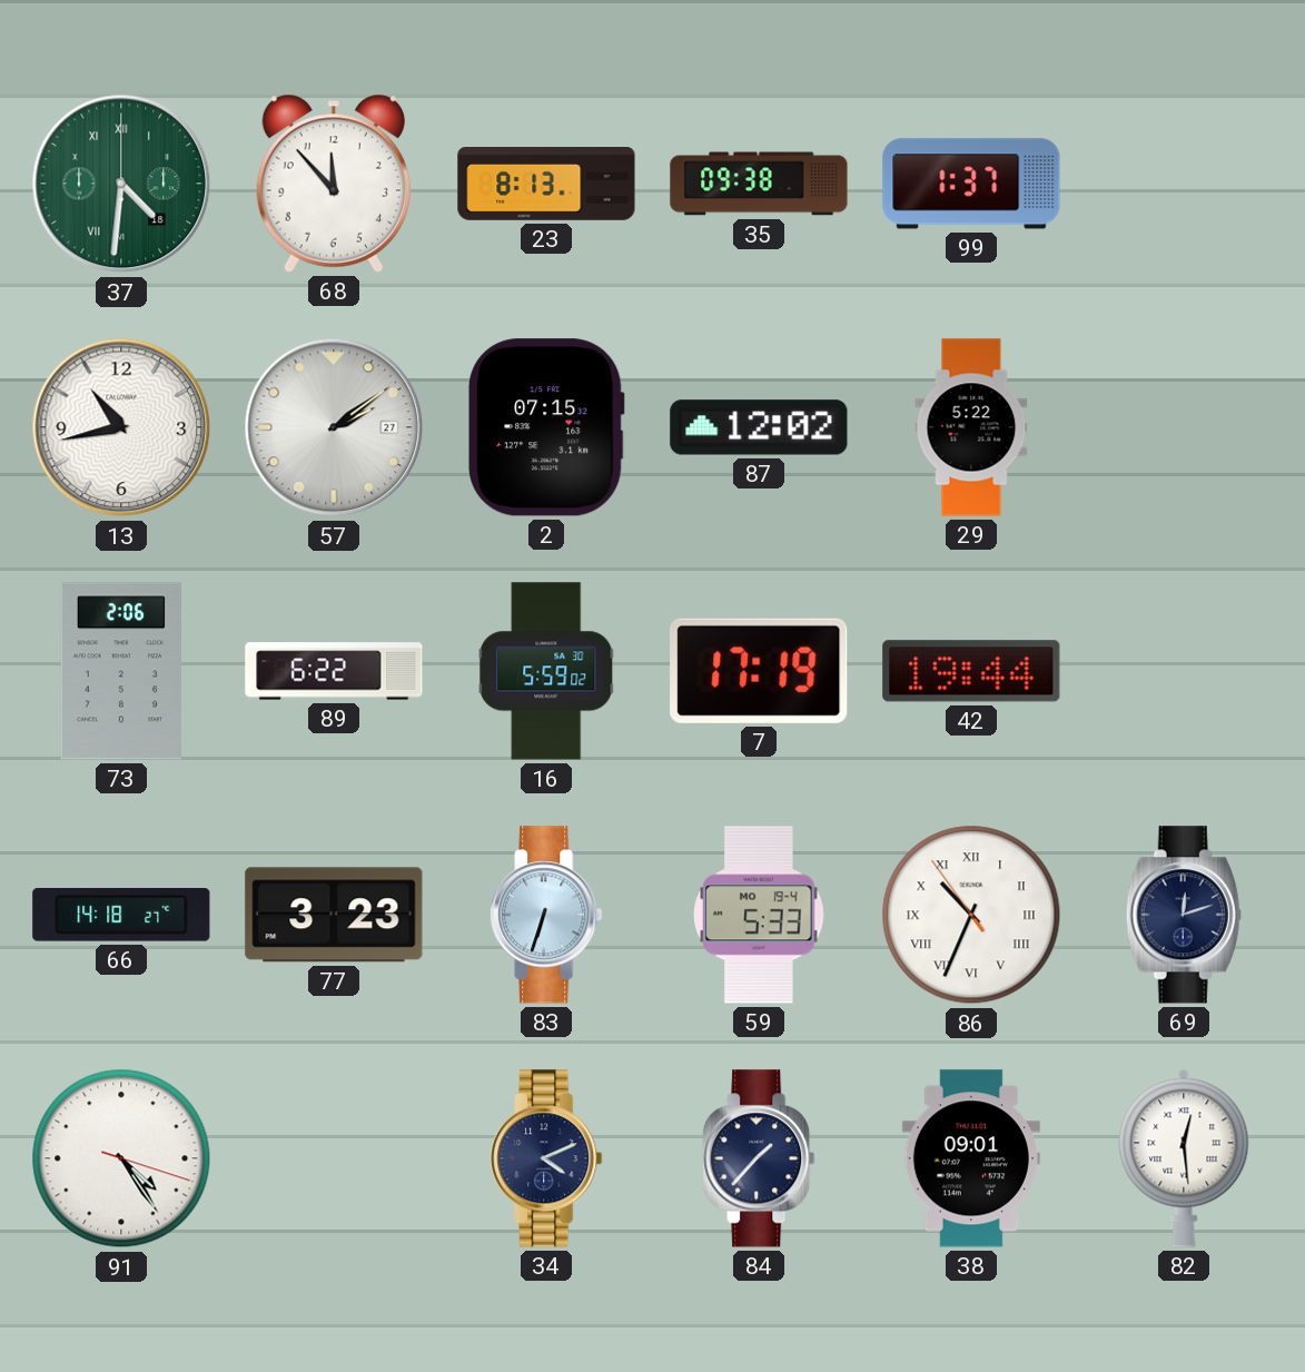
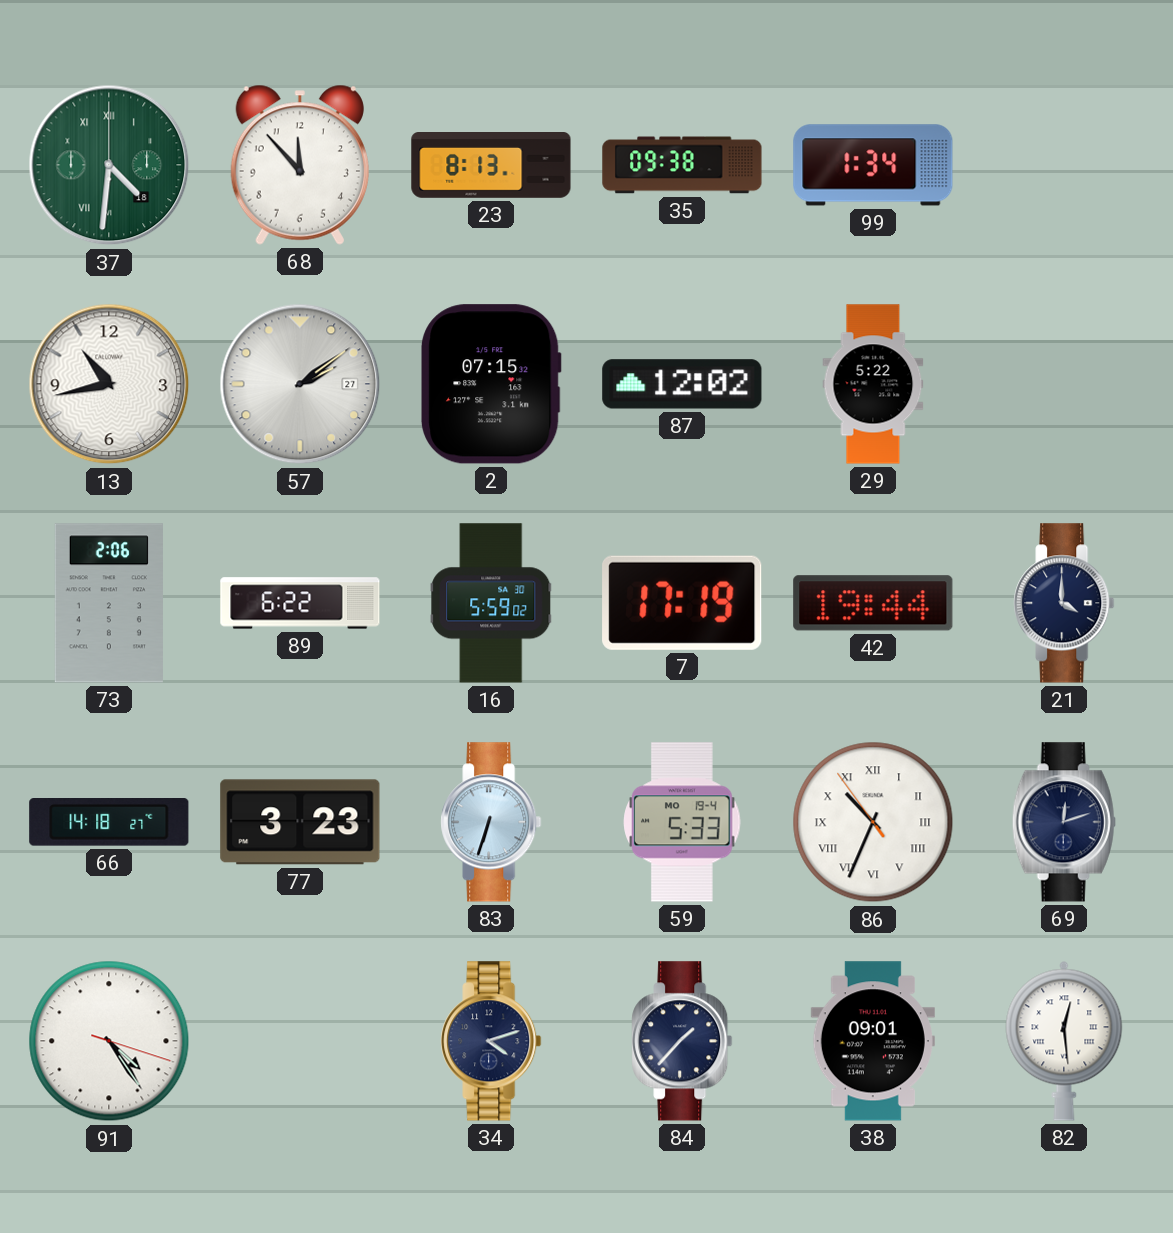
99: 1:37 -> 1:34 (873, 165)
21: none -> 4:00 (1064, 603)
34: 4:11 -> 4:12 (491, 1041)
